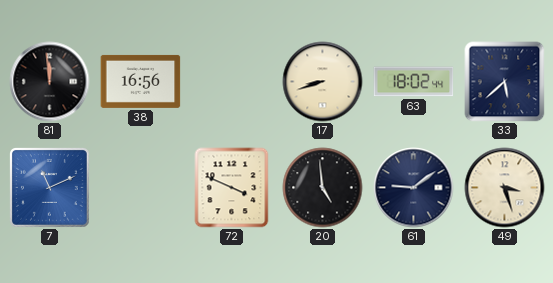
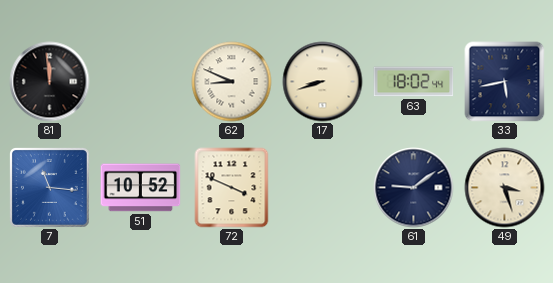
38: 16:56 -> none (141, 81)
62: none -> 8:49 (232, 82)
33: 5:38 -> 5:43 (505, 82)
7: 11:11 -> 11:16 (50, 188)
51: none -> 10:52 (141, 188)
20: 4:59 -> none (323, 188)
